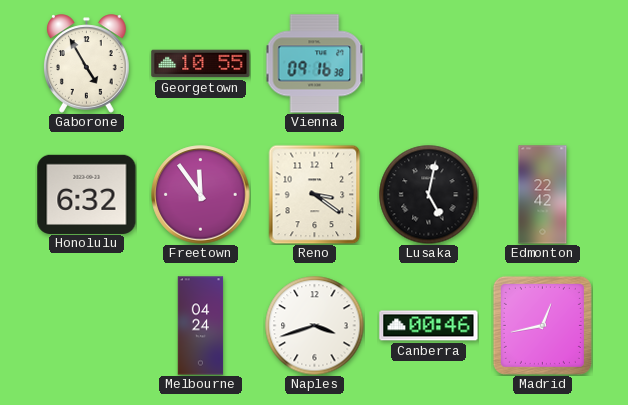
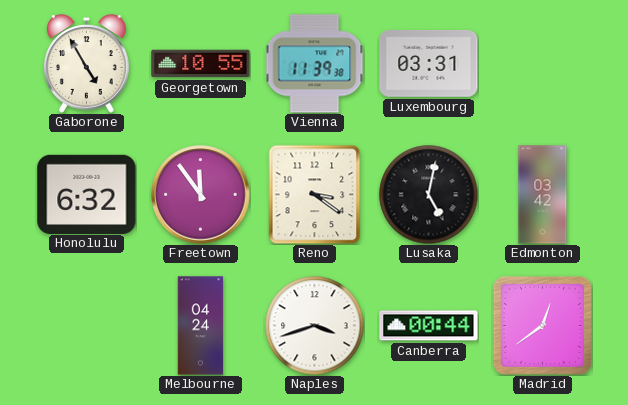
Vienna: 09:16 -> 11:39 (315, 64)
Luxembourg: none -> 03:31 (429, 63)
Edmonton: 22:42 -> 03:42 (543, 195)
Canberra: 00:46 -> 00:44 (429, 326)
Madrid: 12:43 -> 12:39 (542, 325)
